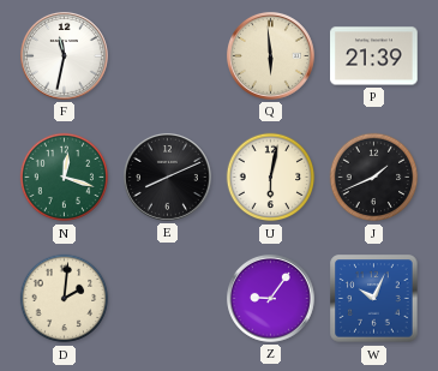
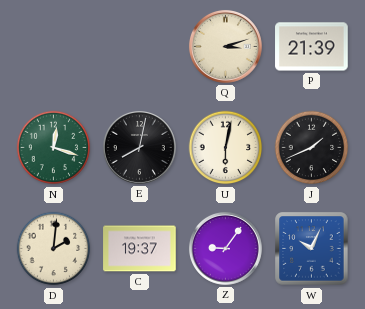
F: 11:32 -> none (64, 55)
Q: 5:59 -> 3:12 (225, 46)
E: 8:11 -> 8:02 (139, 147)
C: none -> 19:37 (140, 249)
